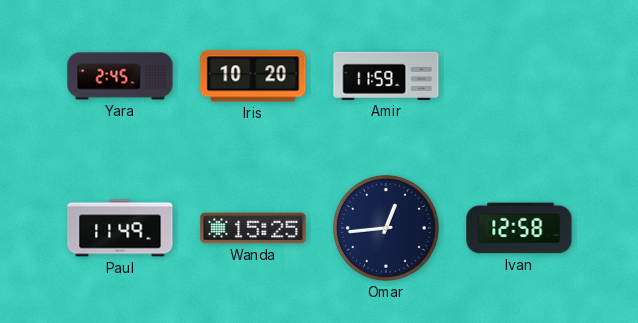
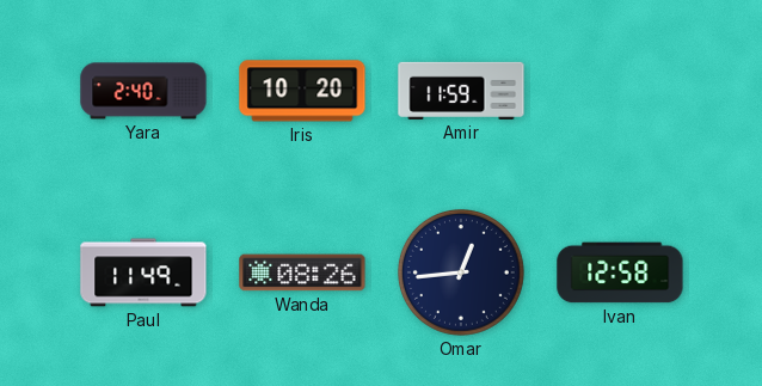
Yara: 2:45 -> 2:40 (143, 91)
Wanda: 15:25 -> 08:26 (302, 272)
